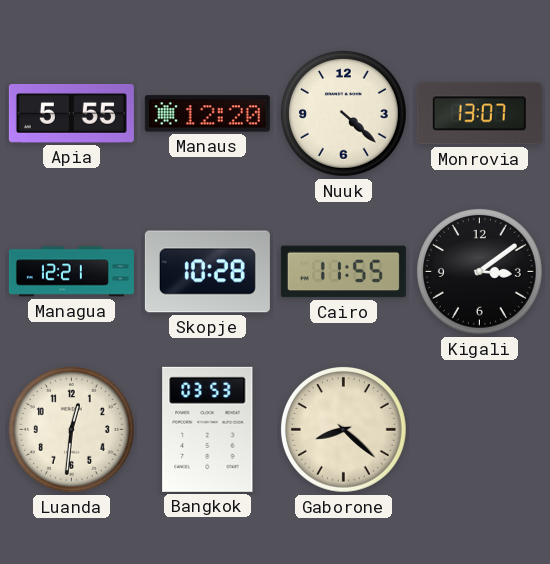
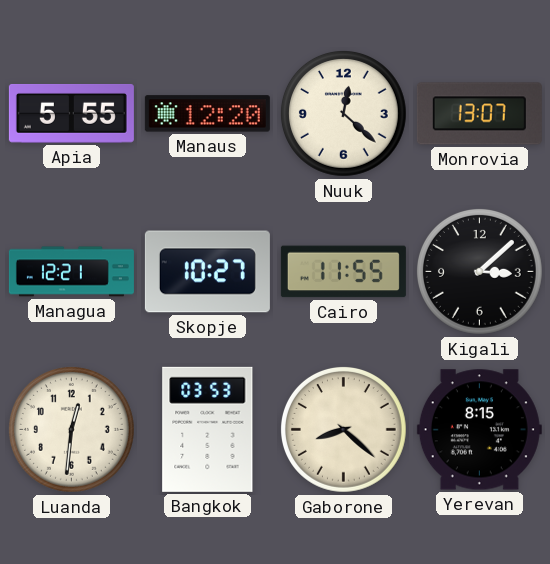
Nuuk: 4:22 -> 12:22 (343, 113)
Skopje: 10:28 -> 10:27 (207, 272)
Kigali: 3:09 -> 3:08 (479, 271)
Yerevan: none -> 8:15 (479, 430)
